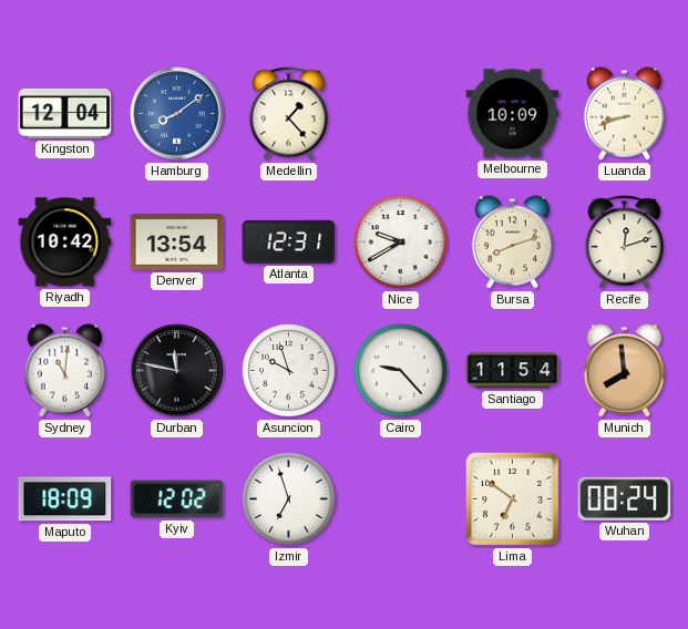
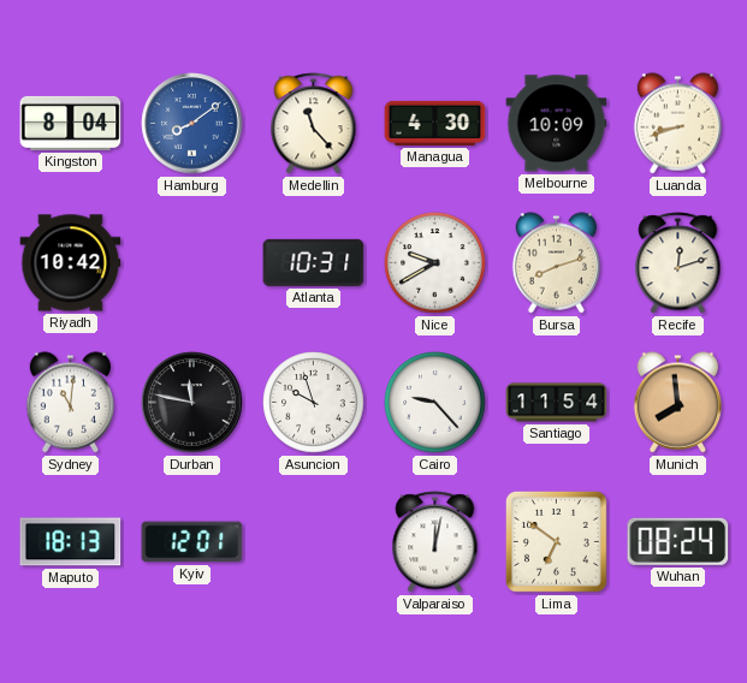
Kingston: 12:04 -> 8:04 (71, 123)
Medellin: 1:23 -> 11:23 (314, 124)
Managua: none -> 4:30 (435, 123)
Denver: 13:54 -> none (177, 243)
Atlanta: 12:31 -> 10:31 (314, 262)
Maputo: 18:09 -> 18:13 (71, 542)
Kyiv: 12:02 -> 12:01 (192, 542)
Izmir: 6:57 -> none (289, 499)
Valparaiso: none -> 12:02 (435, 542)
